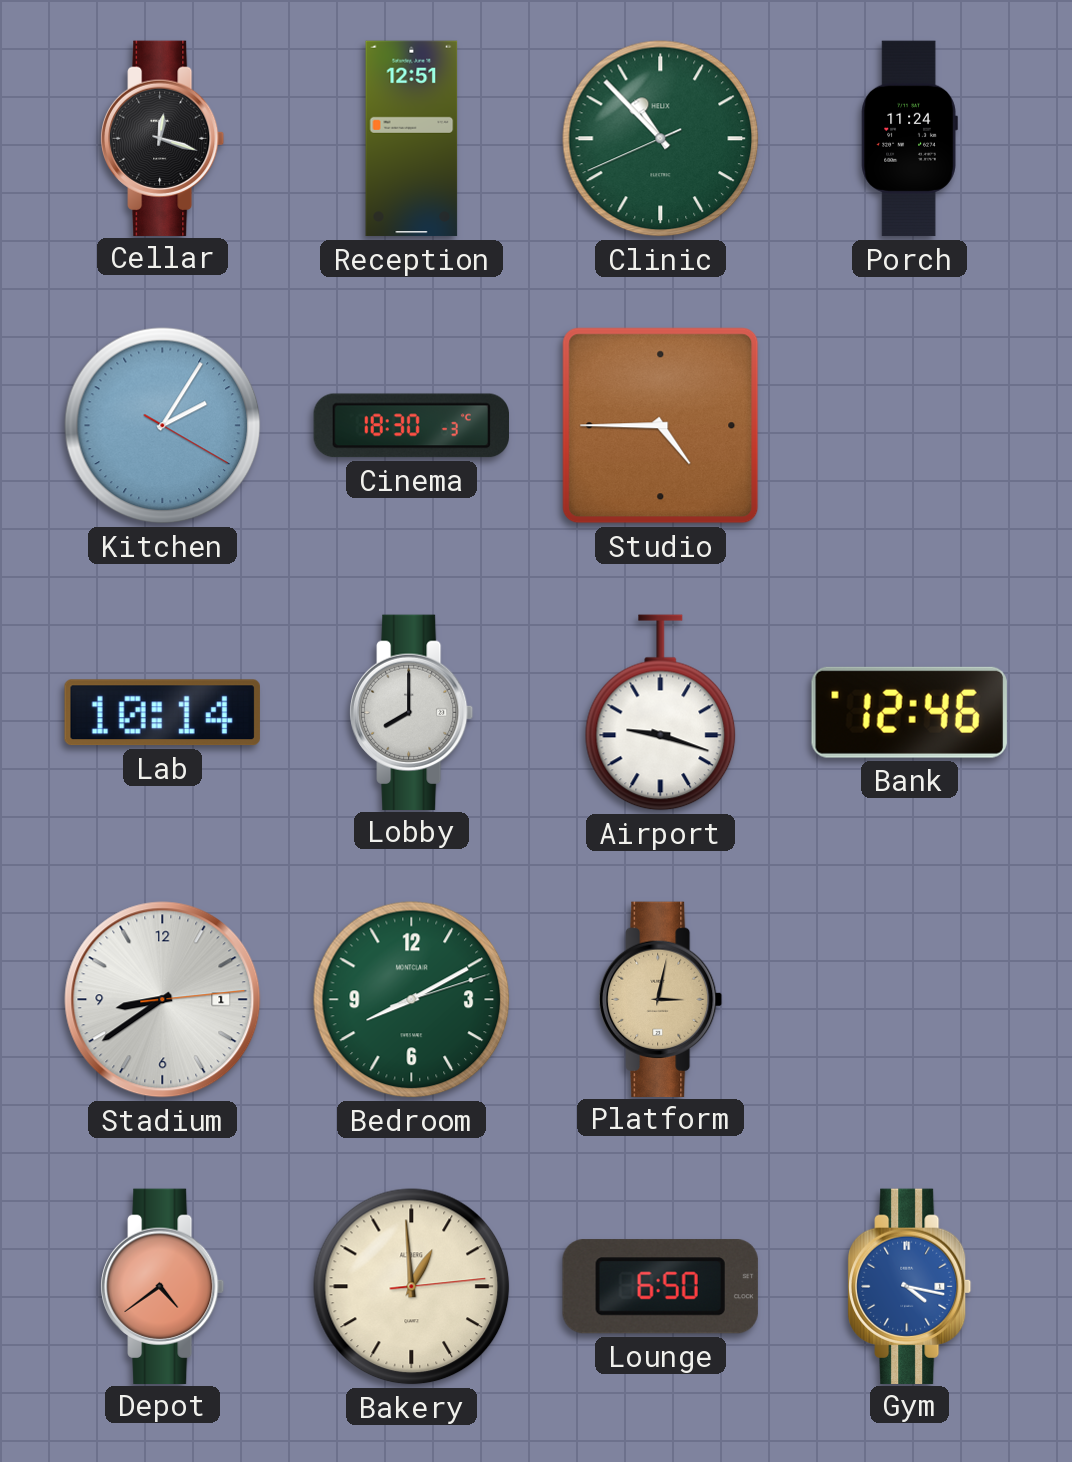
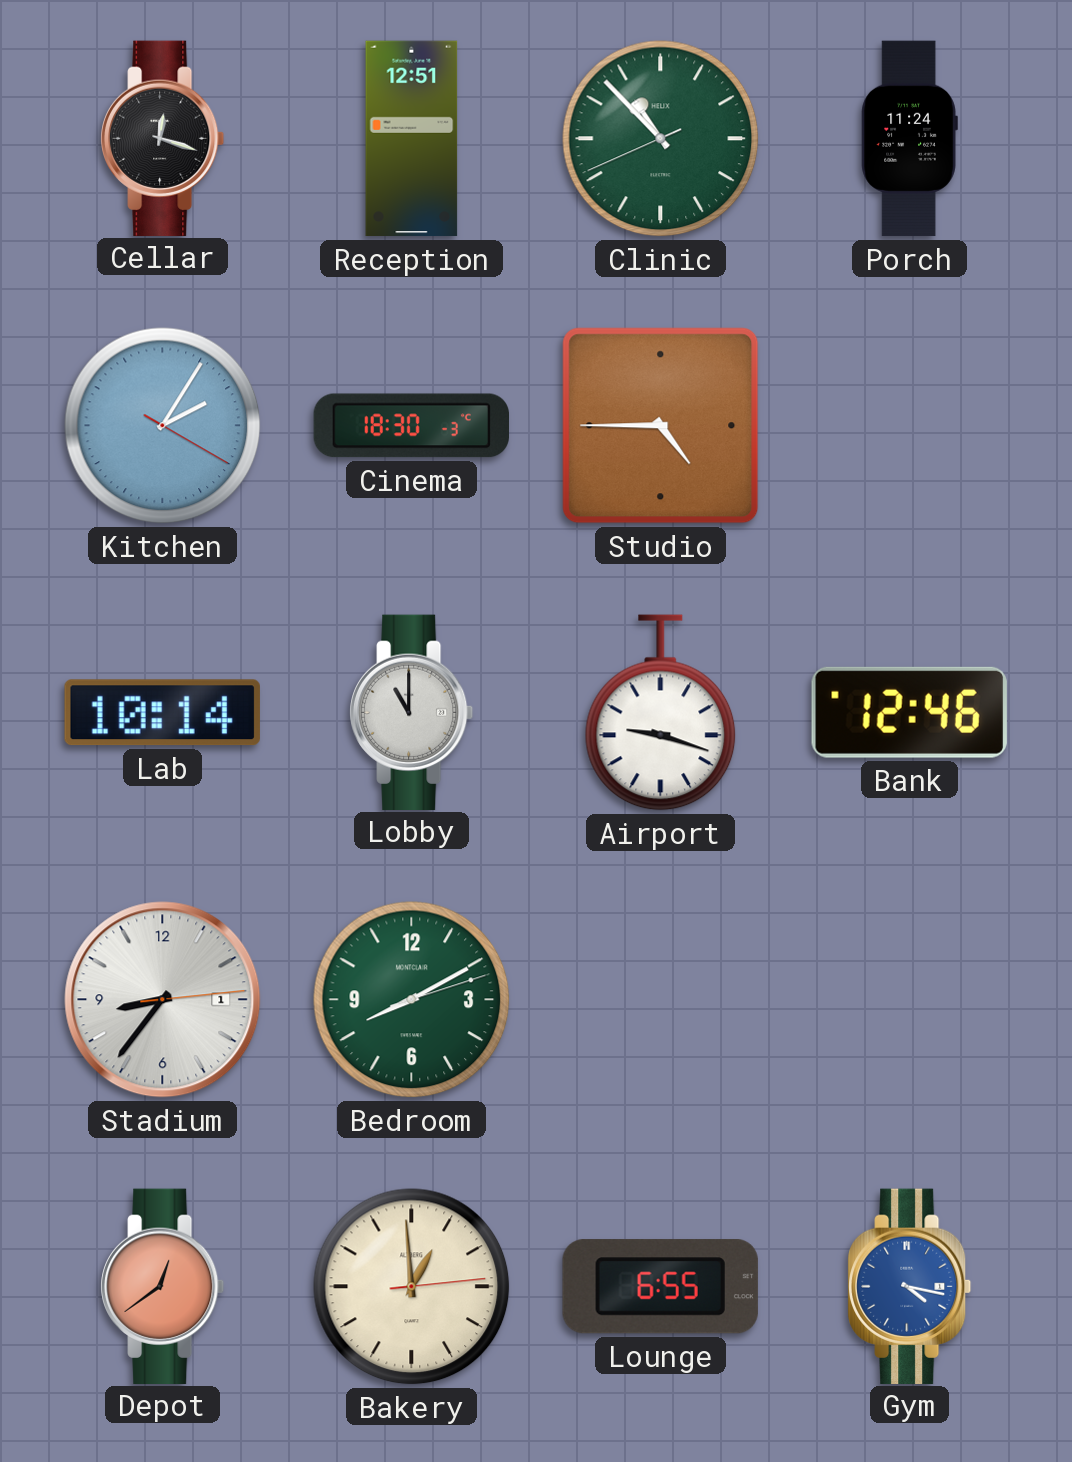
Lobby: 8:00 -> 11:00 (412, 712)
Stadium: 8:39 -> 8:36 (163, 1000)
Platform: 3:02 -> none (661, 999)
Depot: 4:39 -> 12:39 (163, 1286)
Lounge: 6:50 -> 6:55 (660, 1287)
